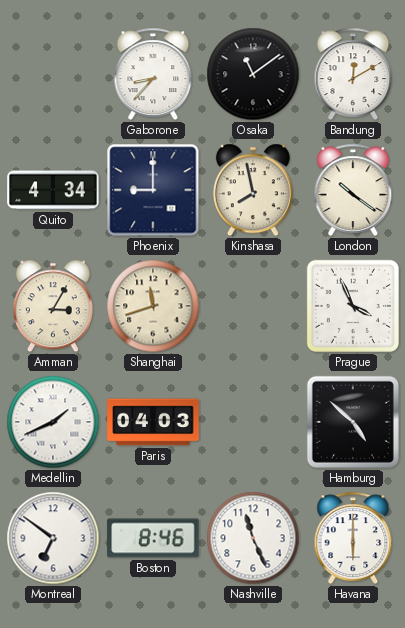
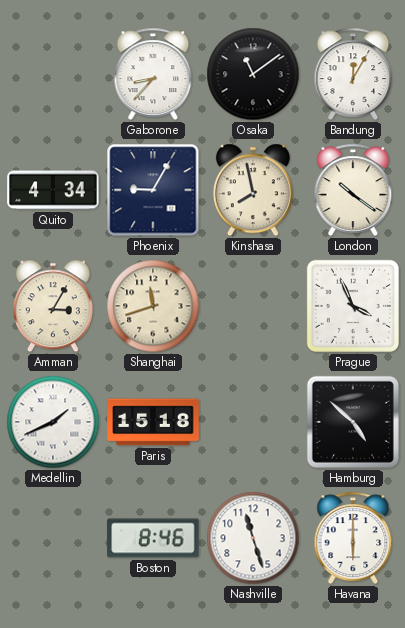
Bandung: 12:10 -> 12:05 (353, 74)
Phoenix: 9:00 -> 9:05 (153, 190)
Paris: 04:03 -> 15:18 (153, 422)
Montreal: 6:51 -> none (53, 538)
Nashville: 11:26 -> 11:27 (253, 538)
